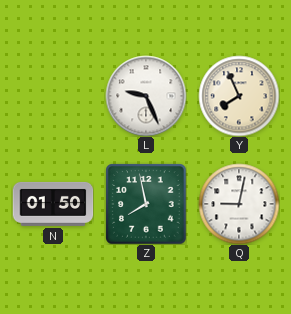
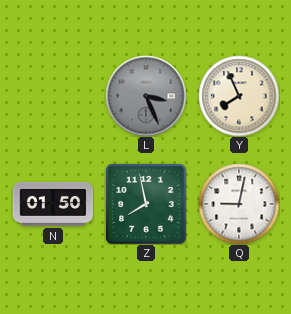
L: 9:26 -> 3:26 (146, 96)
L dial: white -> grey (146, 96)
